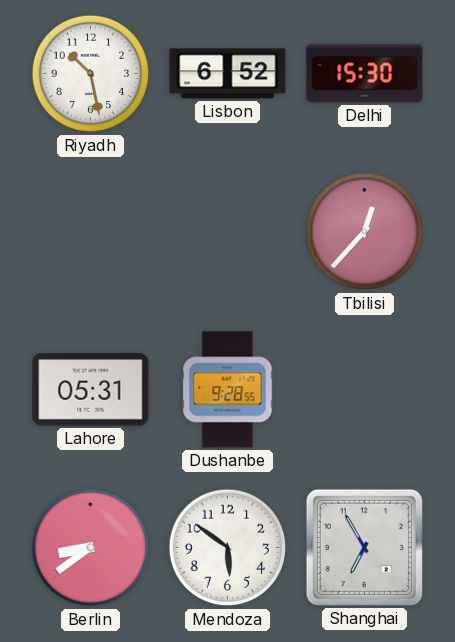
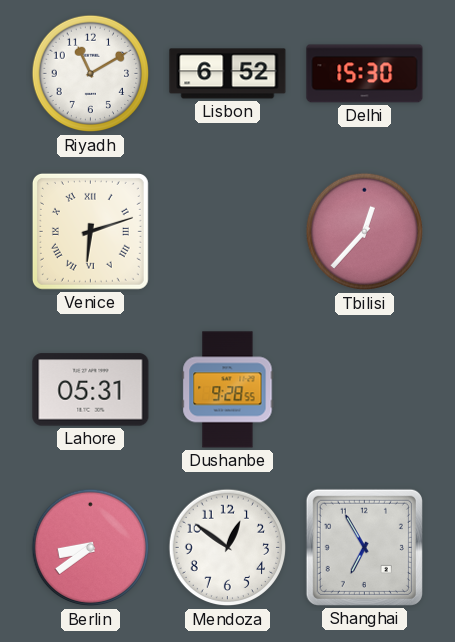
Riyadh: 10:28 -> 11:10 (91, 74)
Venice: none -> 6:12 (90, 231)
Mendoza: 5:51 -> 12:51 (228, 548)
